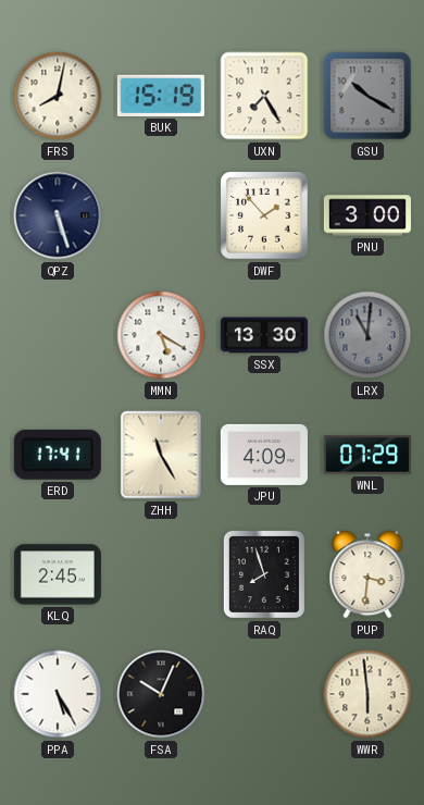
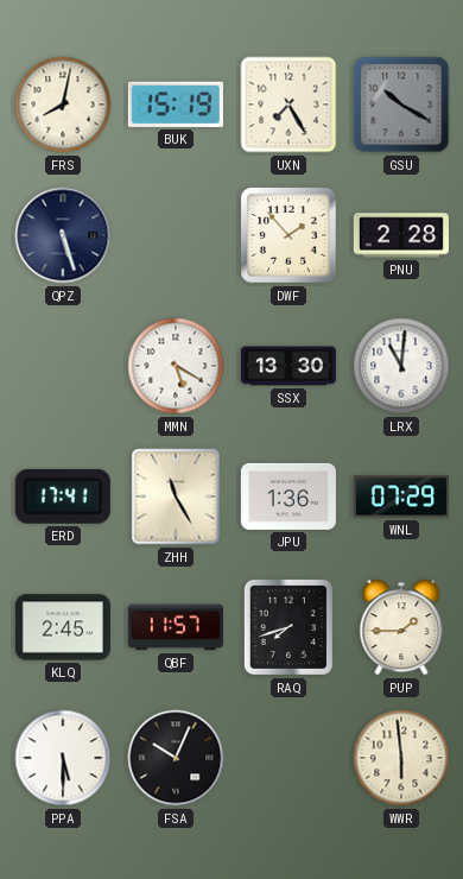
PNU: 3:00 -> 2:28 (401, 235)
LRX dial: grey -> white (401, 366)
JPU: 4:09 -> 1:36 (288, 497)
QBF: none -> 11:57 (176, 627)
RAQ: 7:57 -> 7:42 (288, 627)
PUP: 3:31 -> 1:45 (401, 627)
PPA: 5:25 -> 5:30 (63, 758)
